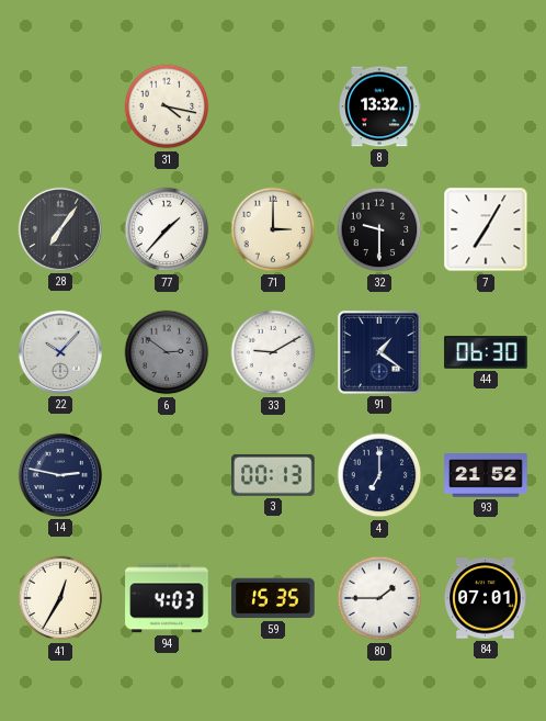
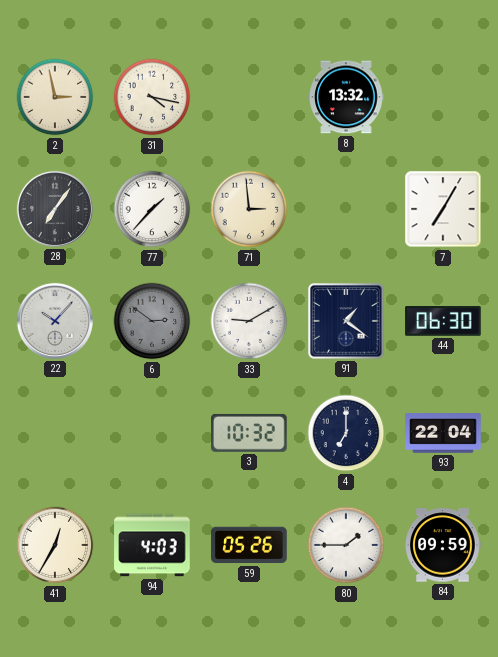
2: none -> 2:58 (55, 97)
71: 3:00 -> 2:59 (249, 209)
32: 9:30 -> none (379, 229)
14: 2:47 -> none (60, 475)
3: 00:13 -> 10:32 (249, 433)
93: 21:52 -> 22:04 (443, 433)
59: 15:35 -> 05:26 (249, 545)
84: 07:01 -> 09:59 (443, 545)
